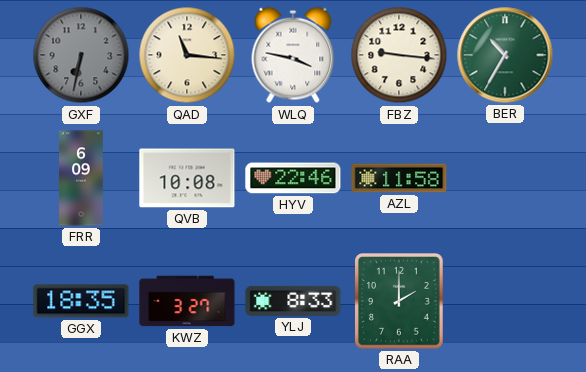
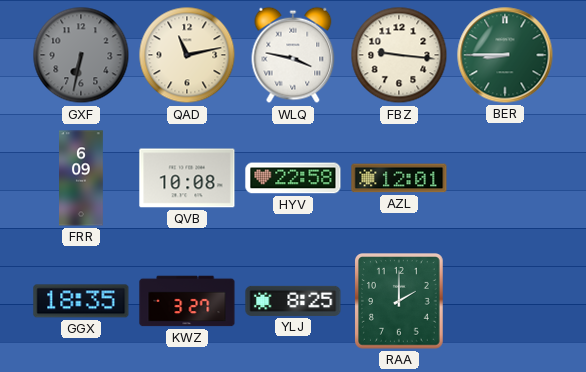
QAD: 11:16 -> 11:13 (187, 55)
BER: 10:35 -> 8:45 (505, 55)
HYV: 22:46 -> 22:58 (293, 178)
AZL: 11:58 -> 12:01 (399, 178)
YLJ: 8:33 -> 8:25 (293, 301)
